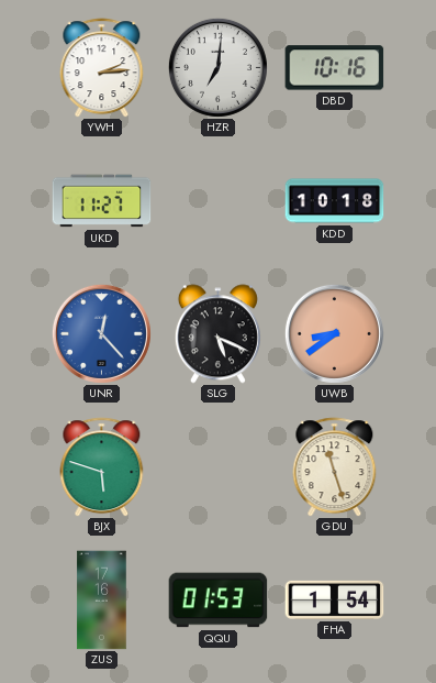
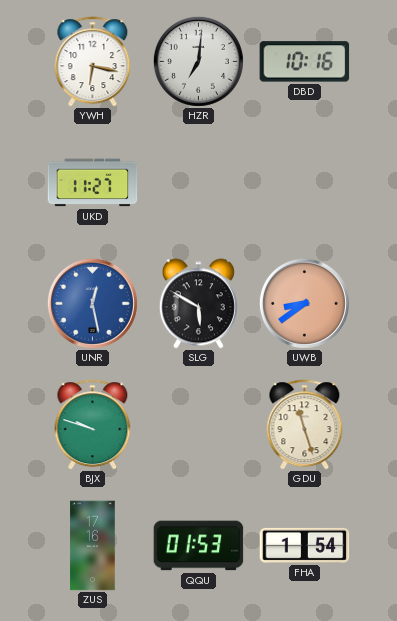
YWH: 2:14 -> 6:17 (93, 62)
KDD: 10:18 -> none (335, 201)
UNR: 12:23 -> 12:28 (92, 303)
SLG: 5:19 -> 5:50 (198, 304)
BJX: 5:48 -> 9:48 (93, 425)
